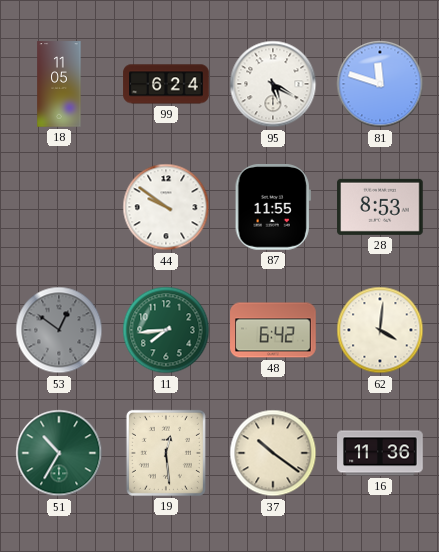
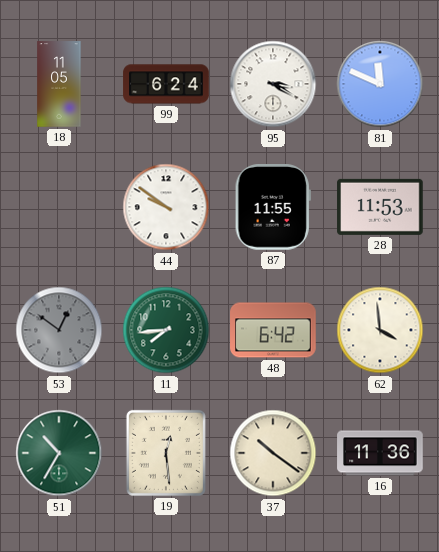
95: 5:20 -> 3:20 (273, 84)
81: 11:48 -> 11:49 (380, 84)
28: 8:53 -> 11:53 (380, 207)
62: 4:01 -> 3:59 (380, 330)
